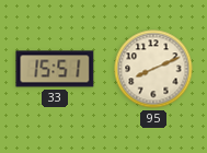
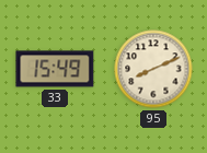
33: 15:51 -> 15:49 (55, 69)
